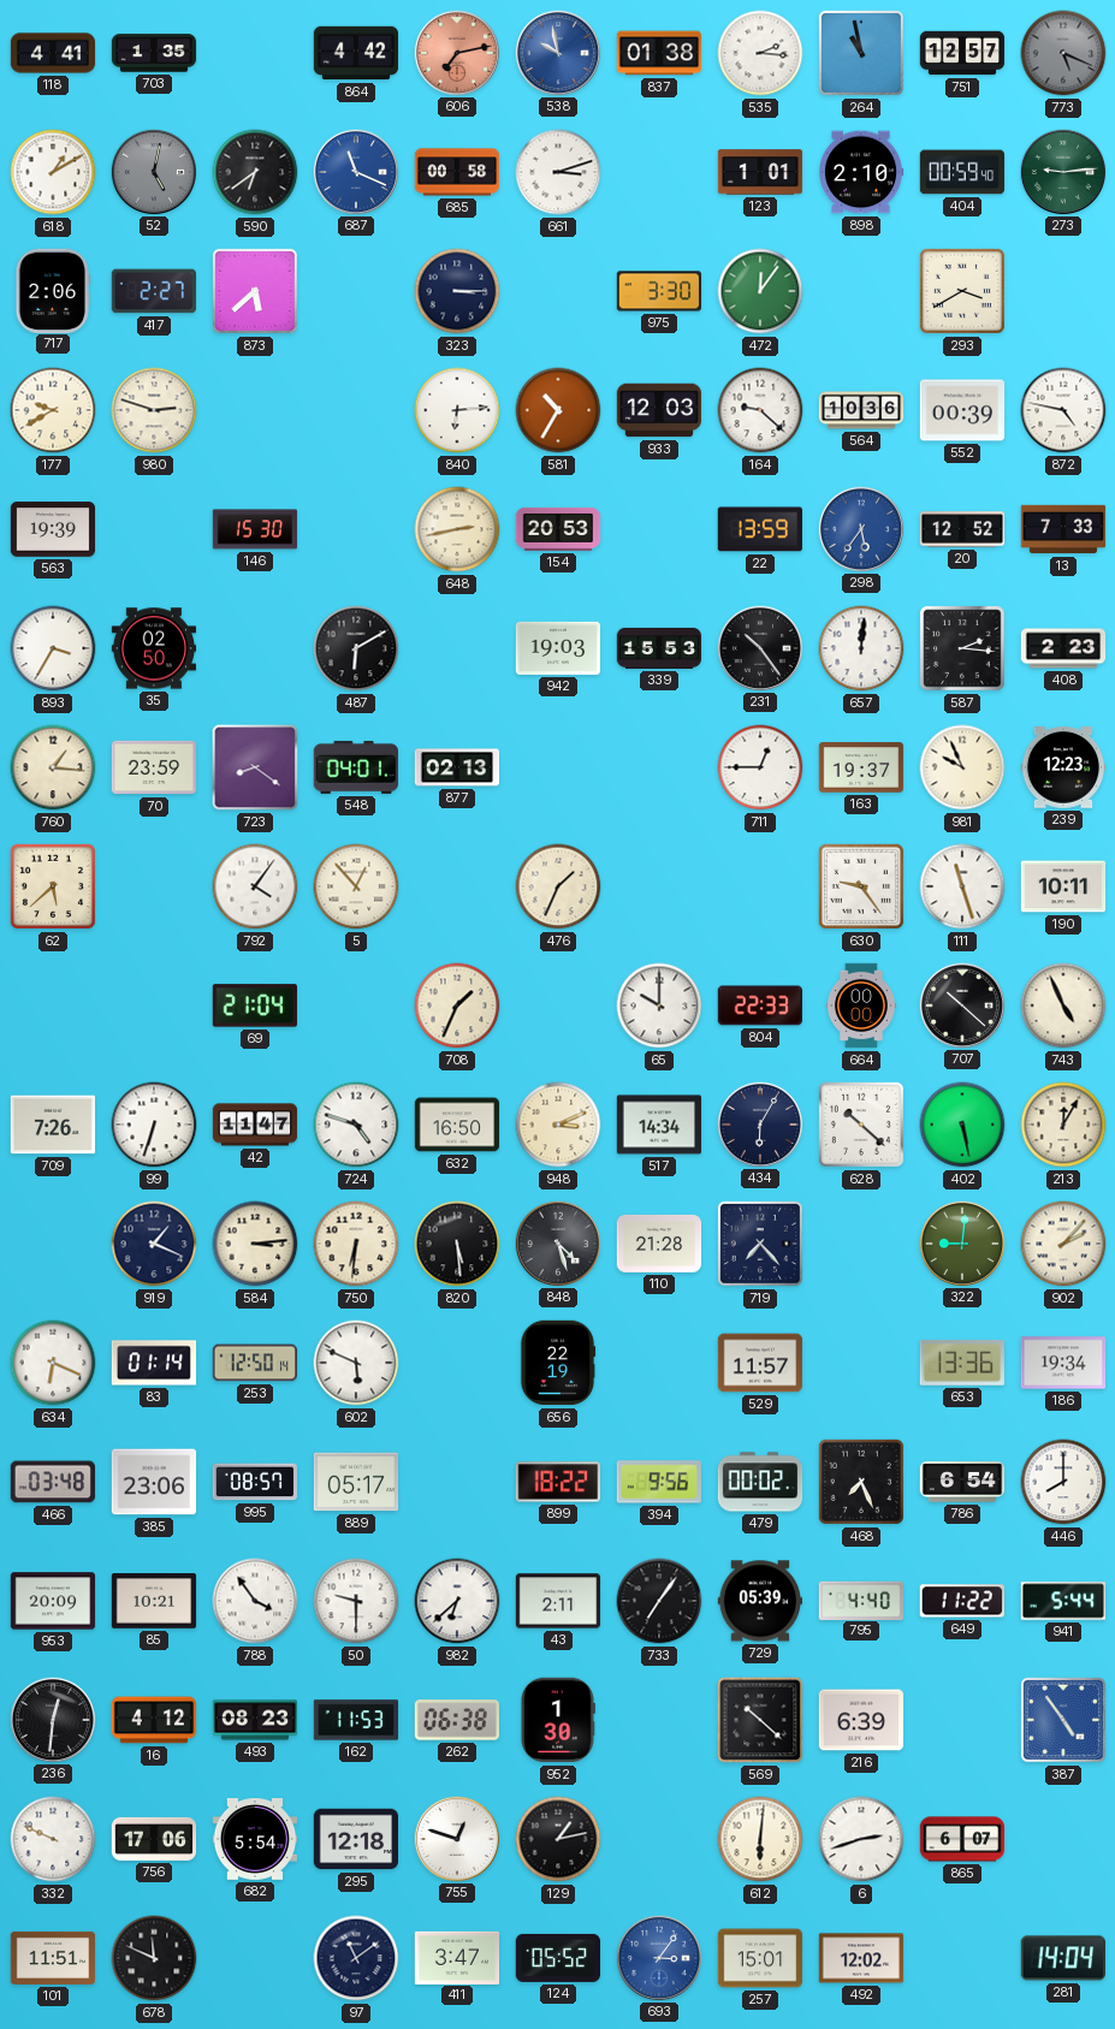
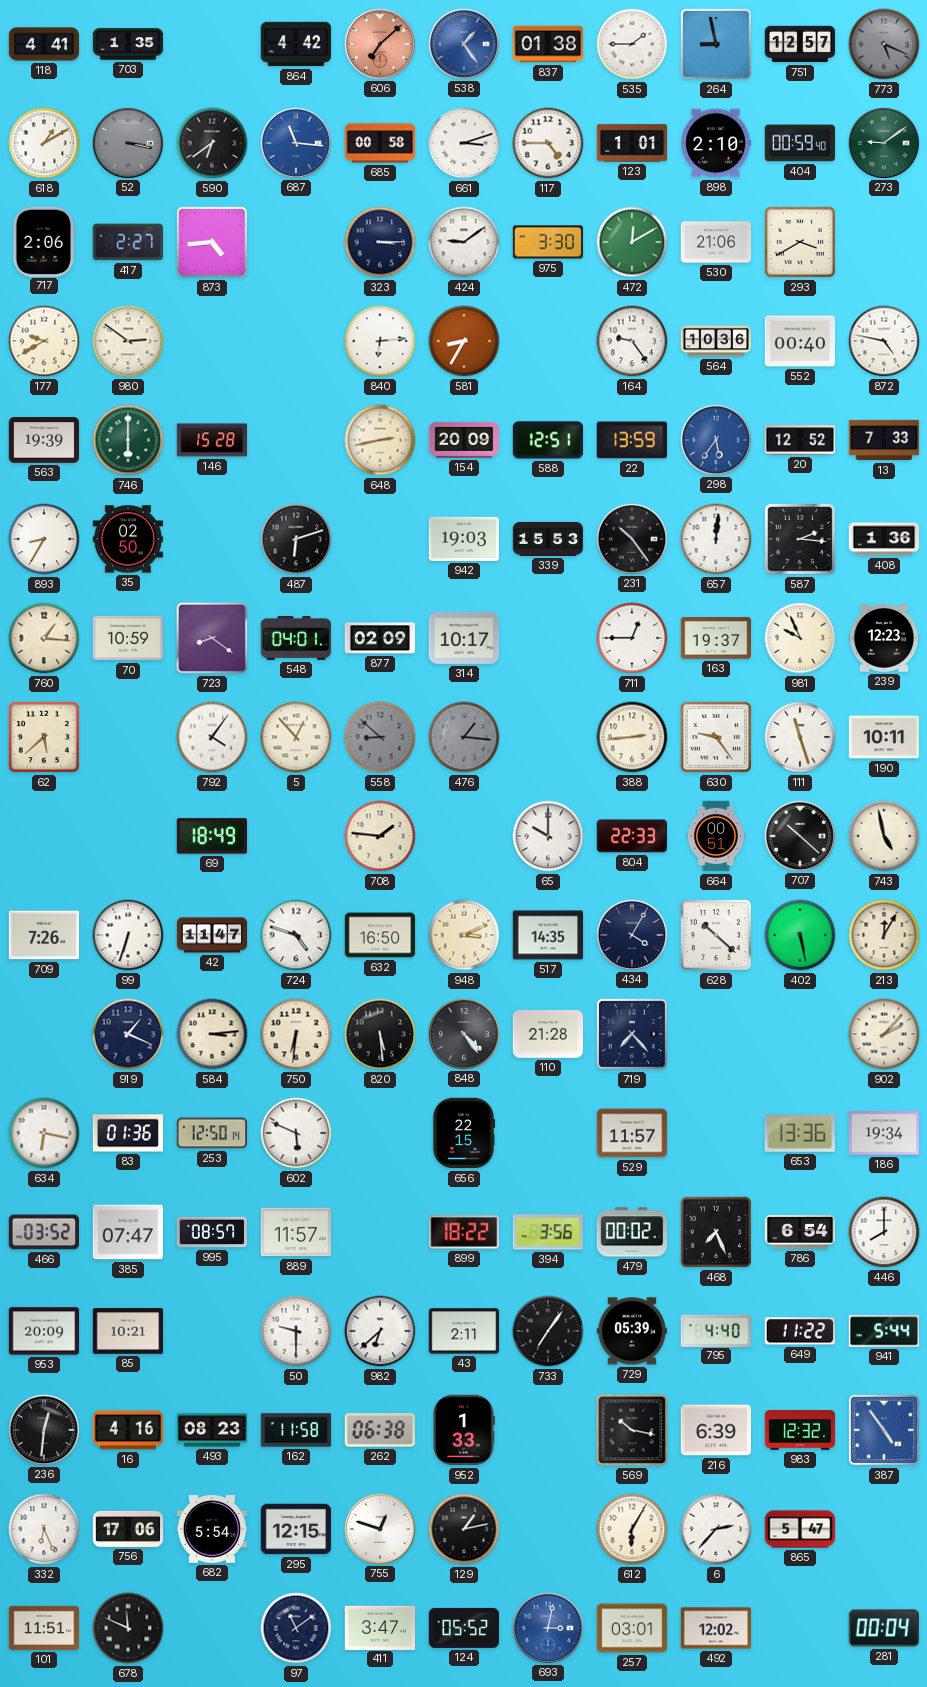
606: 7:13 -> 7:08 (379, 43)
538: 9:58 -> 1:24 (463, 43)
535: 2:16 -> 1:45 (632, 44)
264: 10:58 -> 8:58 (716, 44)
52: 5:02 -> 3:17 (127, 142)
687: 11:19 -> 11:16 (295, 142)
117: none -> 4:45 (548, 143)
273: 9:14 -> 9:09 (883, 142)
873: 5:38 -> 4:44 (212, 242)
424: none -> 9:09 (464, 242)
472: 12:06 -> 12:10 (632, 242)
530: none -> 21:06 (716, 242)
980: 2:48 -> 2:51 (128, 341)
581: 10:35 -> 8:35 (464, 341)
933: 12:03 -> none (659, 410)
164: 9:22 -> 9:24 (632, 341)
552: 00:39 -> 00:40 (800, 341)
746: none -> 6:00 (128, 440)
146: 15:30 -> 15:28 (212, 440)
154: 20:53 -> 20:09 (464, 440)
588: none -> 12:51 (548, 440)
893: 3:35 -> 8:35 (44, 539)
487: 6:10 -> 6:12 (296, 539)
408: 2:23 -> 1:36 (884, 539)
70: 23:59 -> 10:59 (128, 638)
877: 02:13 -> 02:09 (380, 638)
314: none -> 10:17 (464, 638)
558: none -> 8:52 (380, 737)
476: 1:34 -> 1:16 (464, 737)
476 dial: cream -> grey (464, 737)
388: none -> 2:44 (632, 737)
69: 21:04 -> 18:49 (211, 836)
708: 1:34 -> 1:46 (380, 836)
664: 00:00 -> 00:51 (716, 836)
743: 4:56 -> 4:58 (884, 836)
517: 14:34 -> 14:35 (548, 935)
434: 6:05 -> 4:05 (631, 934)
848: 4:27 -> 4:24 (463, 1033)
322: 9:01 -> none (961, 1242)
634: 6:19 -> 6:17 (44, 1133)
83: 01:14 -> 01:36 (128, 1133)
656: 22:19 -> 22:15 (464, 1133)
466: 03:48 -> 03:52 (43, 1232)
385: 23:06 -> 07:47 (128, 1232)
889: 05:17 -> 11:57 (296, 1232)
394: 9:56 -> 3:56 (547, 1232)
788: 3:54 -> none (255, 1601)
16: 4:12 -> 4:16 (128, 1430)
162: 11:53 -> 11:58 (296, 1430)
952: 1:30 -> 1:33 (464, 1430)
569: 10:22 -> 10:17 (632, 1430)
983: none -> 12:32 (800, 1431)
332: 9:49 -> 6:26 (44, 1529)
295: 12:18 -> 12:15 (296, 1529)
612: 6:01 -> 6:05 (632, 1529)
6: 2:42 -> 2:37 (716, 1529)
865: 6:07 -> 5:47 (800, 1529)
693: 3:06 -> 3:02 (547, 1627)
257: 15:01 -> 03:01 (632, 1628)
281: 14:04 -> 00:04 (883, 1628)
